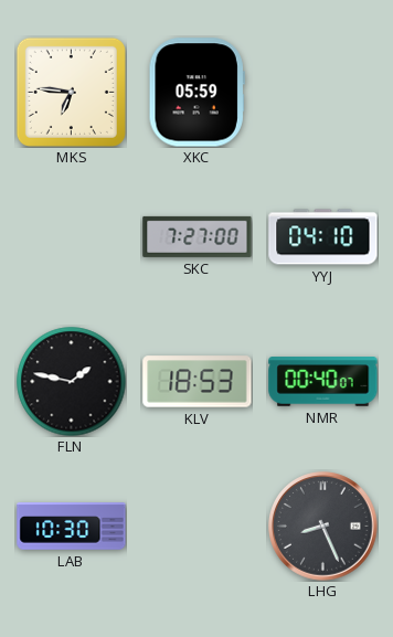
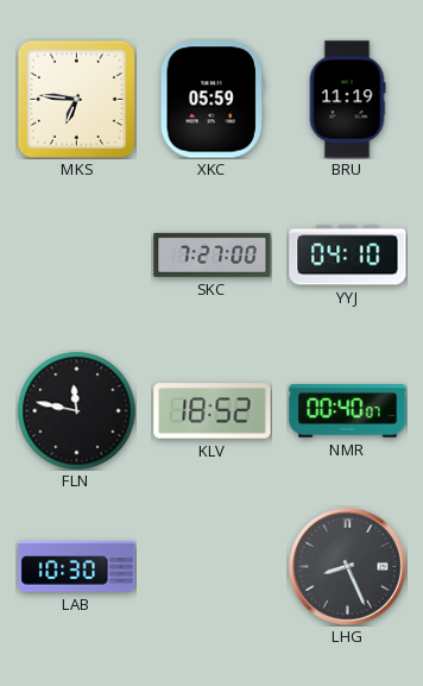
BRU: none -> 11:19 (347, 100)
FLN: 1:47 -> 11:47 (77, 411)
KLV: 18:53 -> 18:52 (213, 411)
